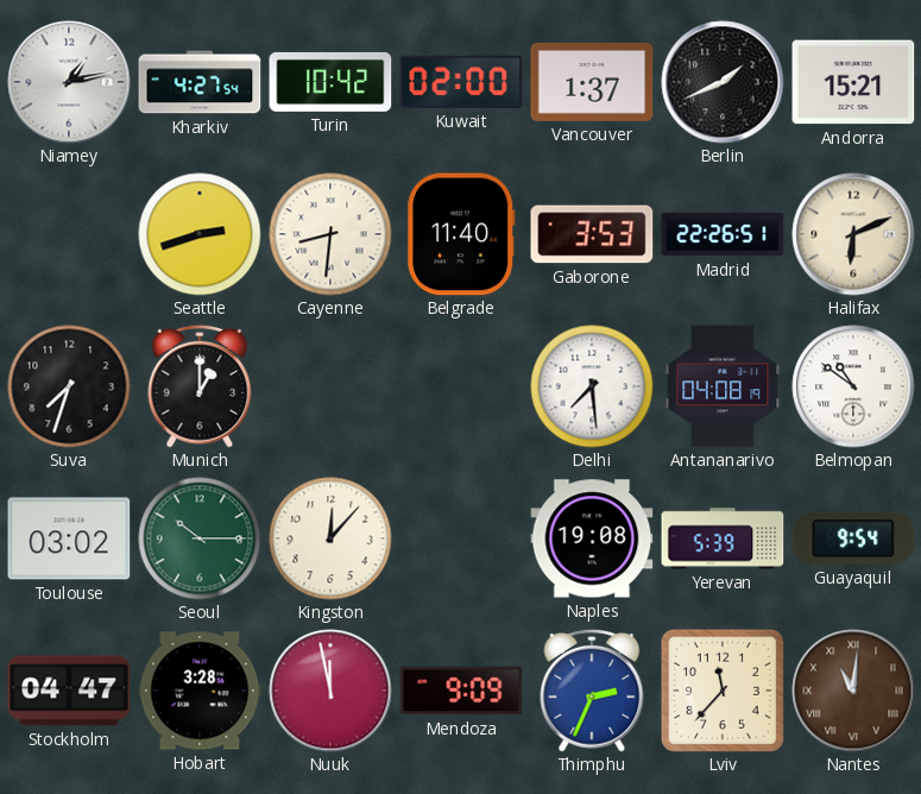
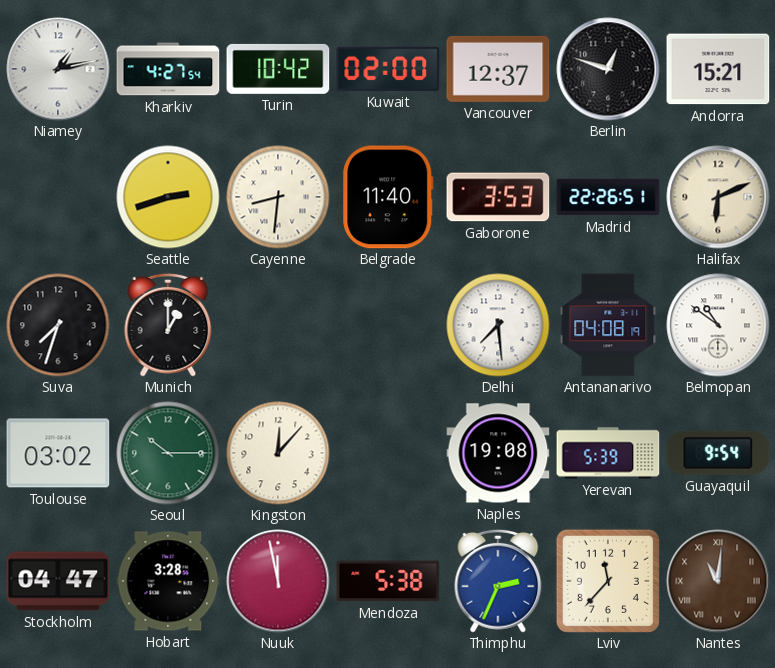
Vancouver: 1:37 -> 12:37 (498, 69)
Berlin: 1:41 -> 12:48 (608, 69)
Mendoza: 9:09 -> 5:38 (388, 581)
